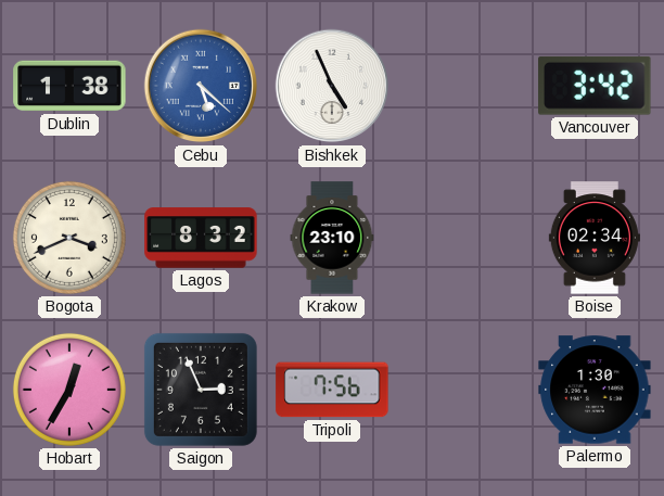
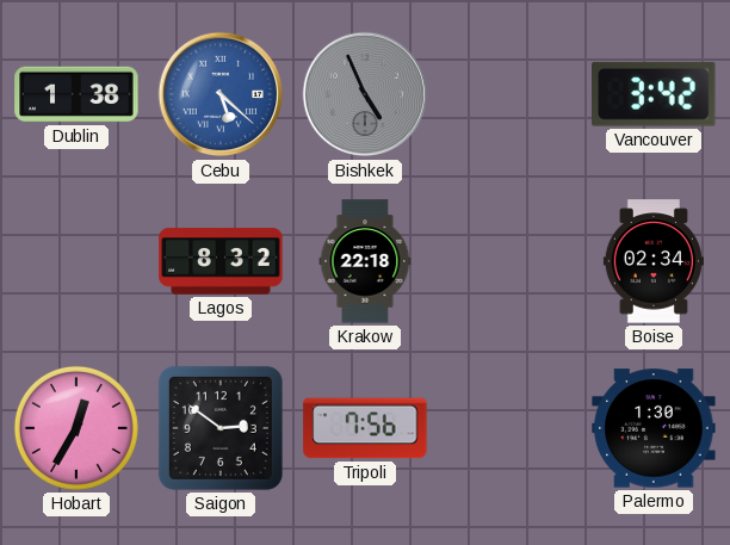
Bishkek dial: white -> grey (365, 94)
Bogota: 3:41 -> none (69, 238)
Krakow: 23:10 -> 22:18 (365, 261)
Saigon: 2:56 -> 2:51 (221, 428)
